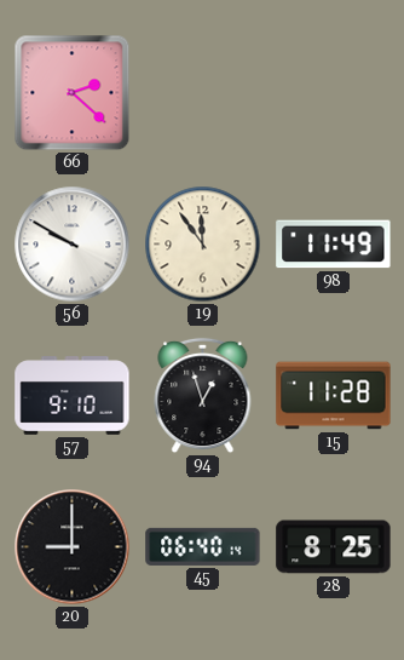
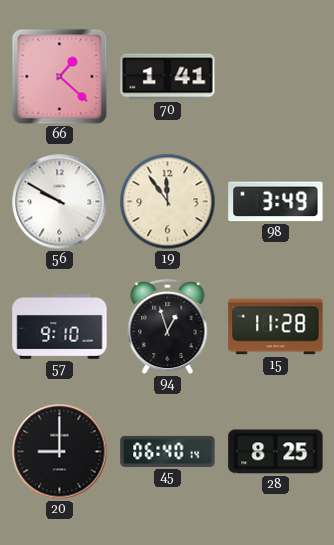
66: 2:22 -> 1:22 (60, 77)
70: none -> 1:41 (168, 77)
98: 11:49 -> 3:49 (276, 202)
